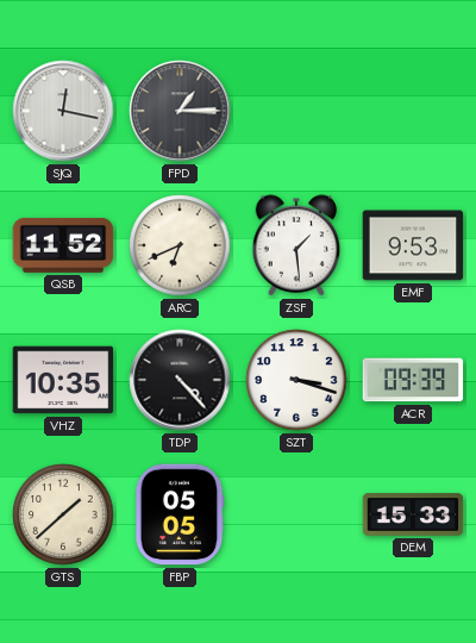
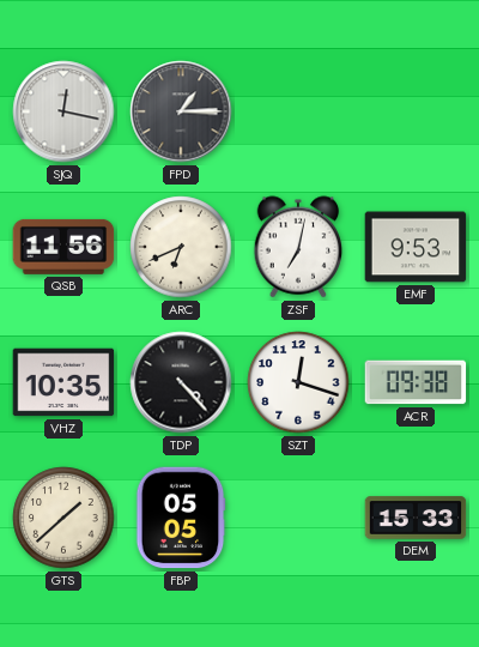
QSB: 11:52 -> 11:56 (63, 247)
ZSF: 1:29 -> 7:02 (298, 247)
SZT: 3:18 -> 12:18 (298, 382)
ACR: 09:39 -> 09:38 (416, 382)
